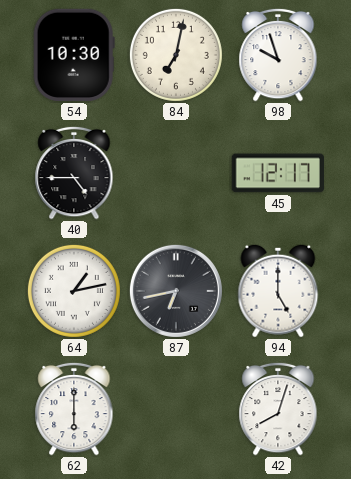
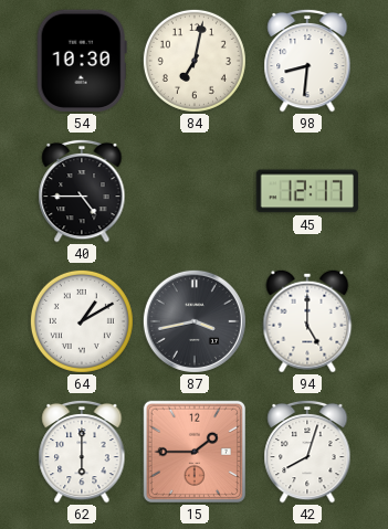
98: 9:57 -> 8:31 (307, 61)
64: 1:13 -> 1:10 (82, 321)
87: 6:43 -> 3:43 (195, 321)
15: none -> 1:45 (195, 452)
